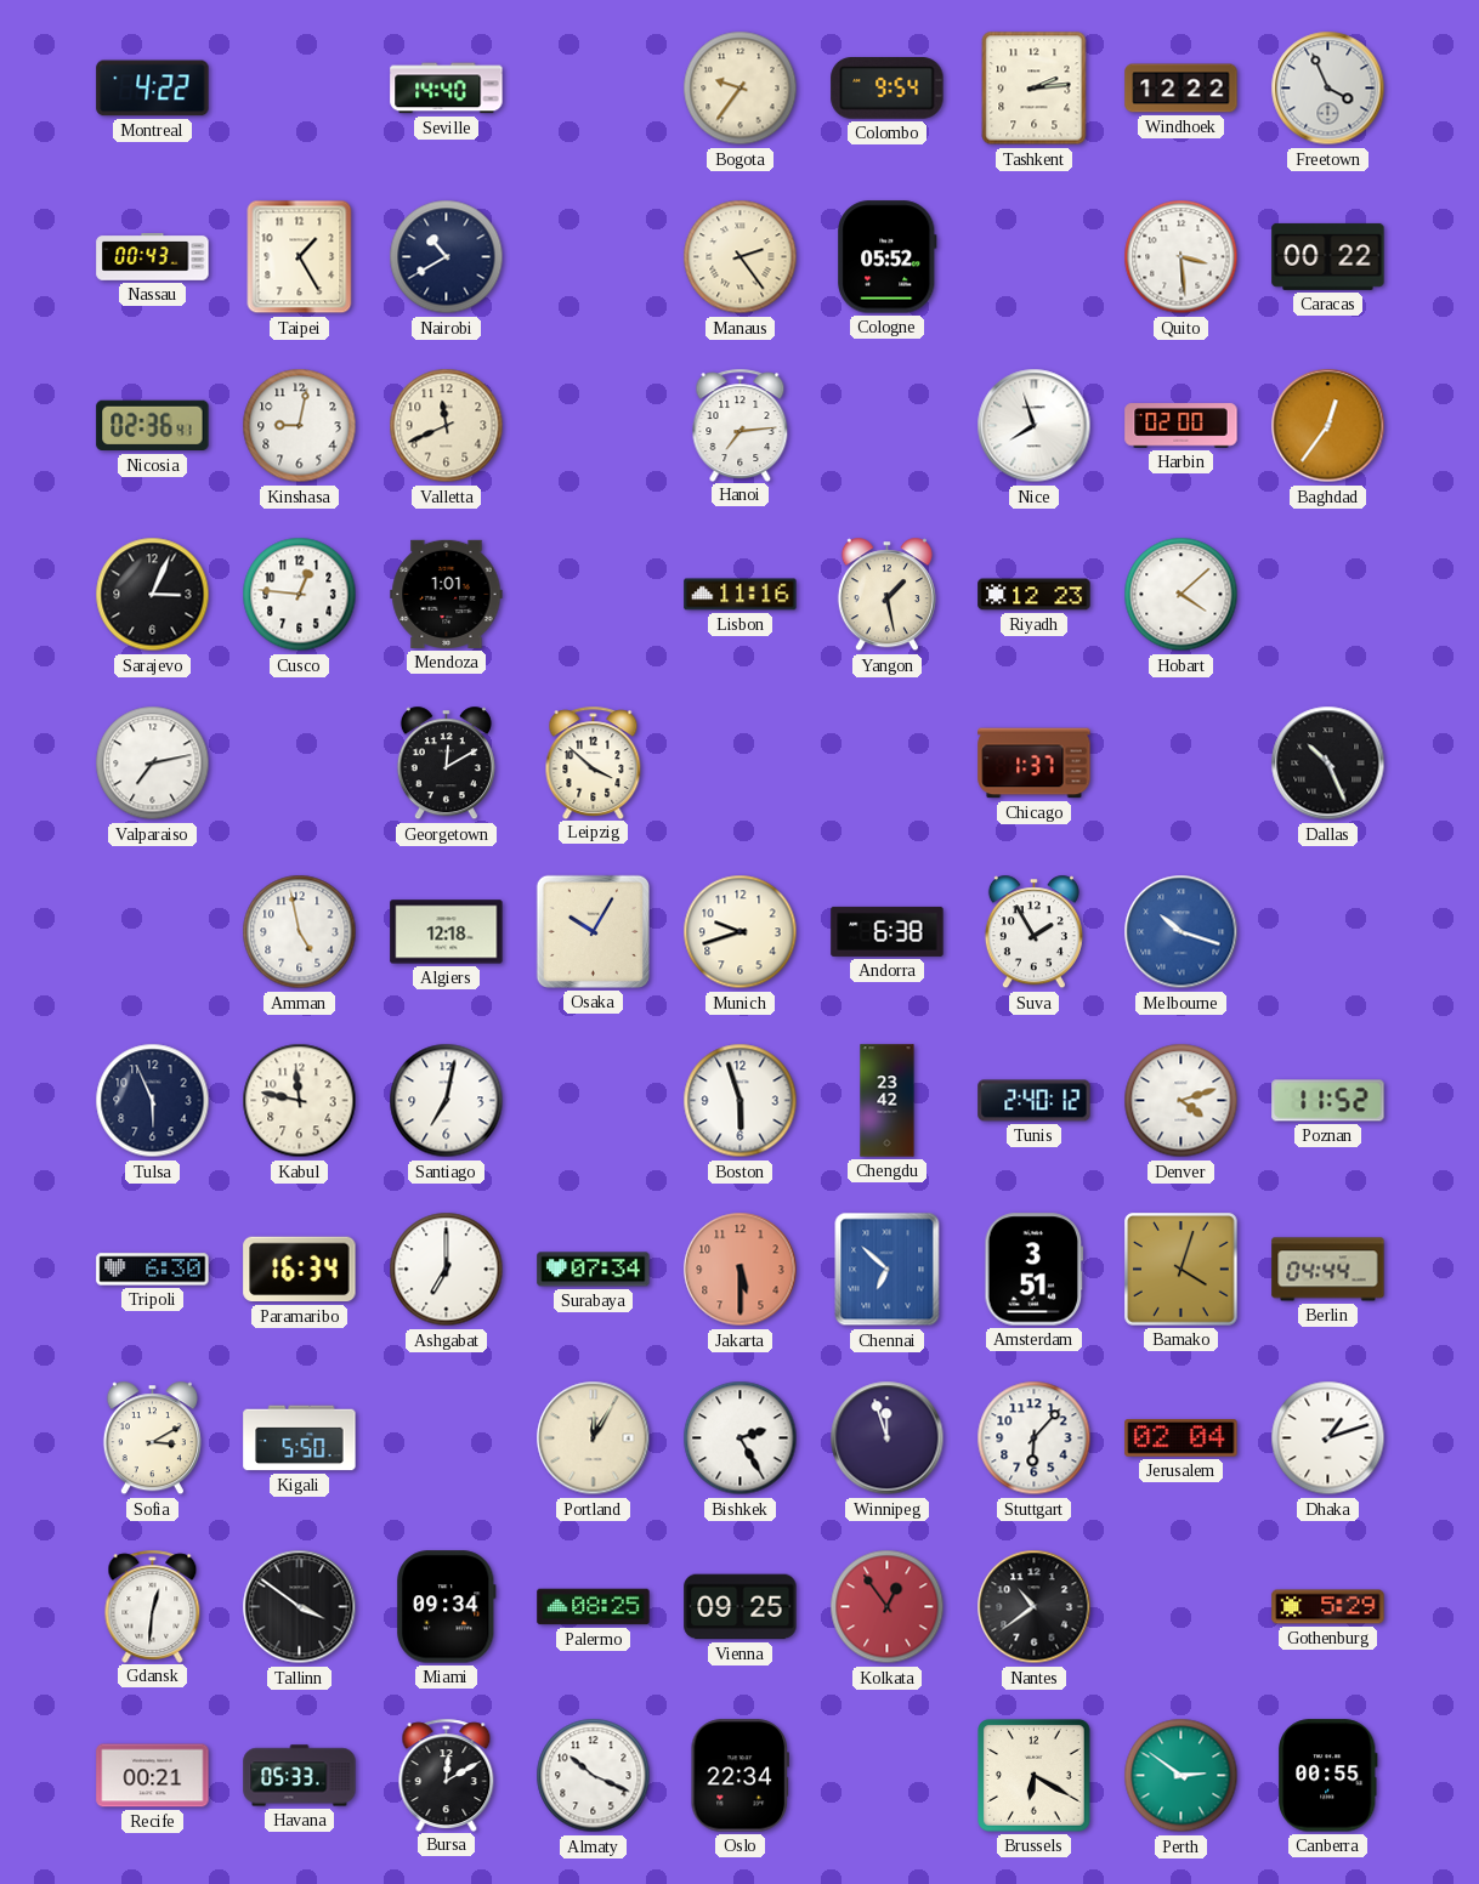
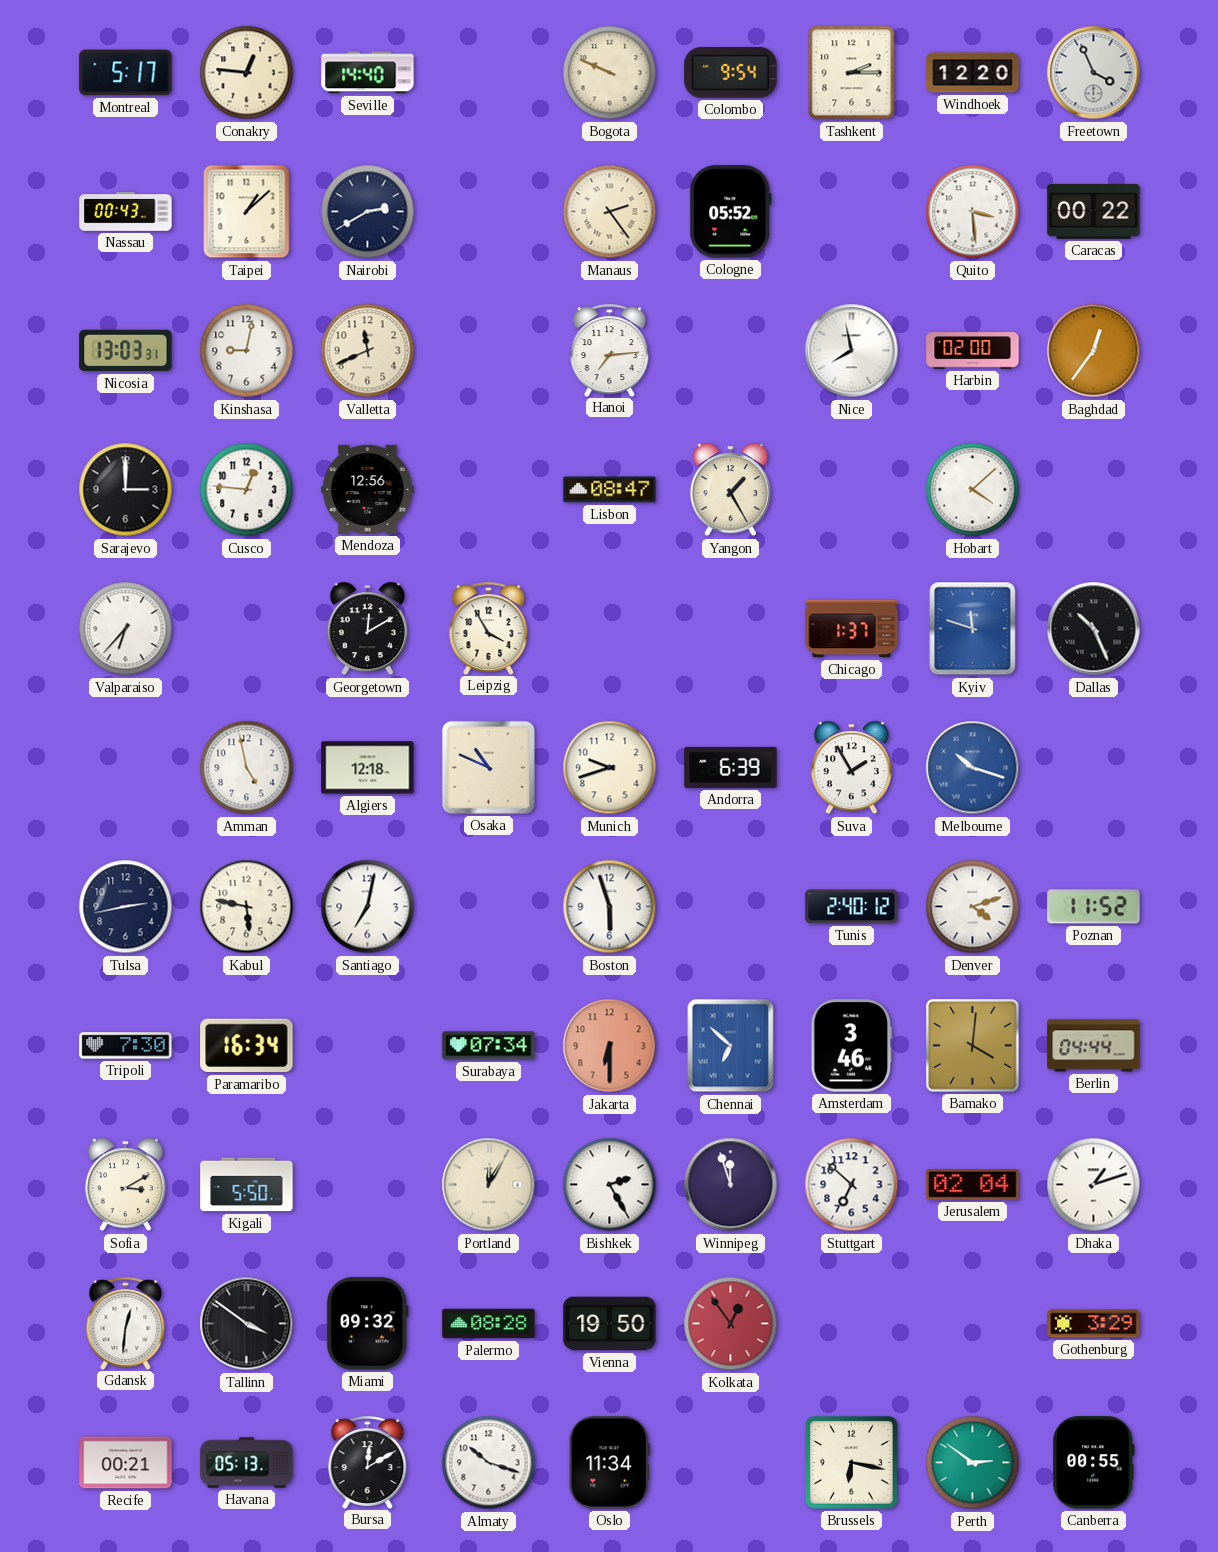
Montreal: 4:22 -> 5:17 (126, 73)
Conakry: none -> 12:46 (247, 73)
Bogota: 9:36 -> 9:49 (610, 73)
Tashkent: 2:14 -> 2:15 (852, 73)
Windhoek: 12:22 -> 12:20 (973, 73)
Taipei: 1:25 -> 1:08 (247, 212)
Nairobi: 10:40 -> 2:40 (368, 212)
Nicosia: 02:36 -> 13:03 (126, 351)
Nice: 7:57 -> 7:58 (852, 351)
Sarajevo: 3:04 -> 3:00 (126, 490)
Mendoza: 1:01 -> 12:56 (368, 489)
Lisbon: 11:16 -> 08:47 (610, 490)
Yangon: 1:28 -> 1:25 (730, 490)
Riyadh: 12:23 -> none (1035, 595)
Valparaiso: 7:13 -> 6:37 (126, 629)
Leipzig: 3:52 -> 3:55 (489, 628)
Kyiv: none -> 11:48 (973, 629)
Osaka: 10:05 -> 10:49 (488, 767)
Andorra: 6:38 -> 6:39 (731, 767)
Tulsa: 5:56 -> 2:43 (126, 907)
Kabul: 11:47 -> 5:47 (247, 907)
Chengdu: 23:42 -> none (888, 1101)
Tripoli: 6:30 -> 7:30 (126, 1046)
Ashgabat: 7:00 -> none (447, 1270)
Jakarta: 5:30 -> 6:30 (610, 1046)
Amsterdam: 3:51 -> 3:46 (852, 1046)
Bamako: 4:03 -> 4:01 (973, 1046)
Stuttgart: 6:07 -> 6:52 (852, 1185)
Miami: 09:34 -> 09:32 (367, 1324)
Palermo: 08:25 -> 08:28 (489, 1324)
Vienna: 09:25 -> 19:50 (610, 1324)
Nantes: 10:39 -> none (1035, 1607)
Gothenburg: 5:29 -> 3:29 (1094, 1324)
Havana: 05:33 -> 05:13 (247, 1463)
Almaty: 10:19 -> 10:18 (489, 1463)
Oslo: 22:34 -> 11:34 (609, 1463)
Brussels: 6:20 -> 6:17 (852, 1463)
